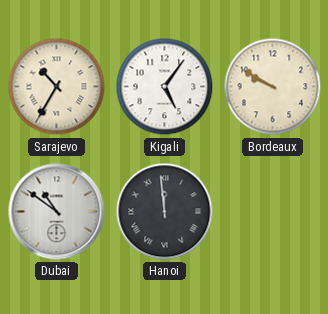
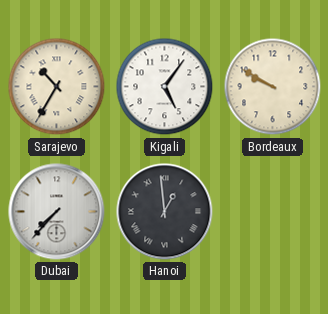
Dubai: 10:51 -> 7:37 (57, 212)
Hanoi: 11:59 -> 12:59 (165, 212)
